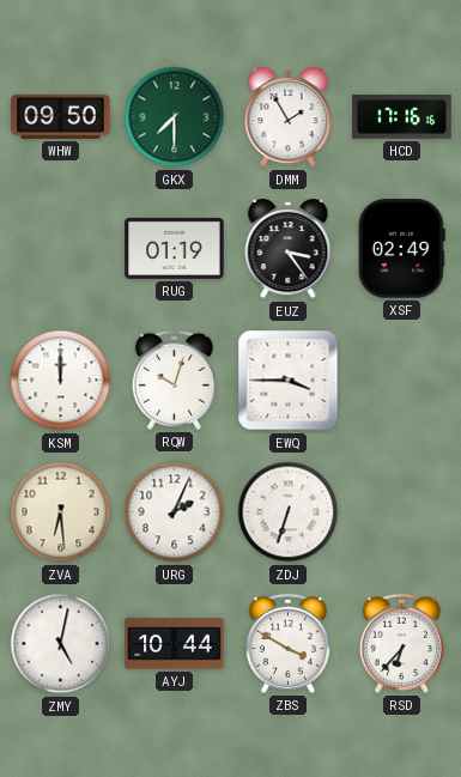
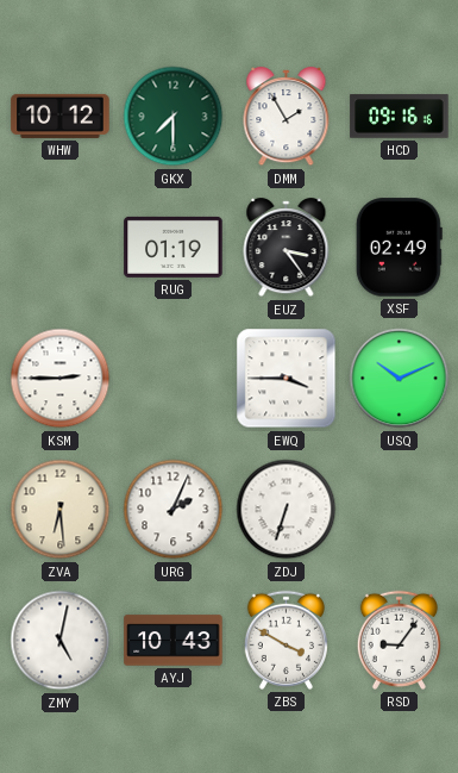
WHW: 09:50 -> 10:12 (61, 116)
HCD: 17:16 -> 09:16 (400, 117)
KSM: 12:00 -> 2:45 (61, 379)
RQW: 10:03 -> none (174, 380)
USQ: none -> 10:11 (400, 379)
AYJ: 10:44 -> 10:43 (174, 641)
RSD: 6:37 -> 9:06 (399, 640)
